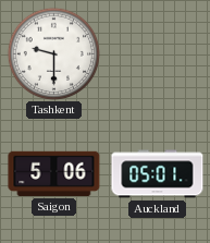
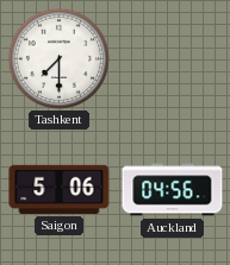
Tashkent: 9:30 -> 7:30 (58, 58)
Auckland: 05:01 -> 04:56 (173, 190)
